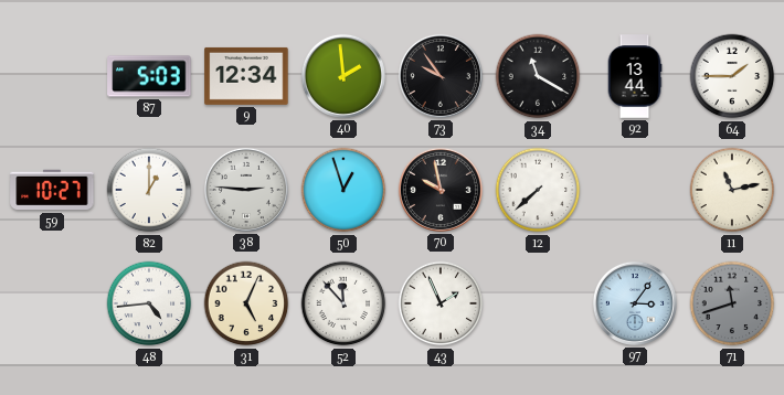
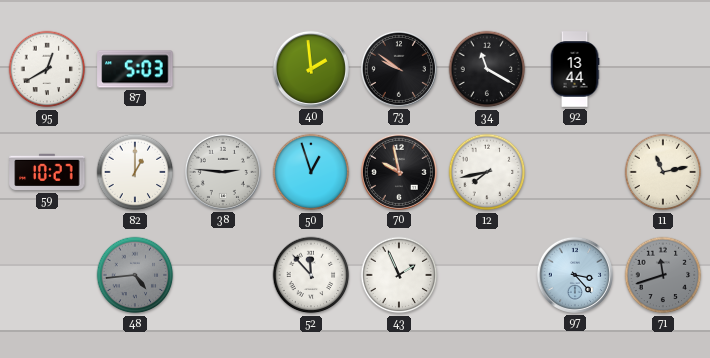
95: none -> 12:40 (47, 69)
9: 12:34 -> none (246, 76)
73: 9:54 -> 9:51 (399, 69)
64: 1:45 -> none (732, 76)
12: 7:38 -> 7:43 (487, 172)
48 dial: white -> grey (135, 275)
31: 5:04 -> none (246, 303)
97: 3:06 -> 3:23 (575, 275)
